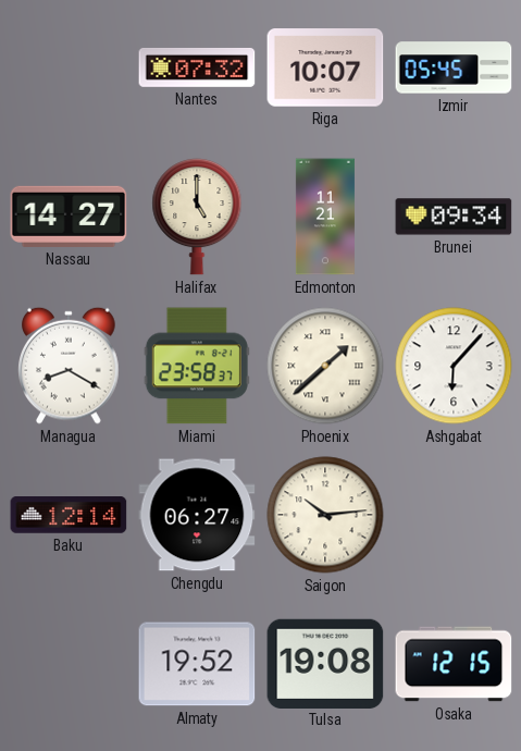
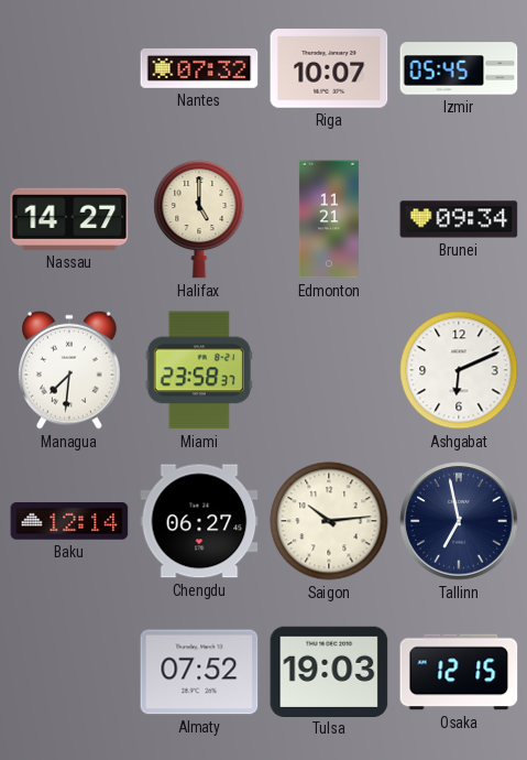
Managua: 8:20 -> 7:31 (69, 370)
Phoenix: 1:38 -> none (325, 366)
Ashgabat: 6:07 -> 6:11 (459, 370)
Tallinn: none -> 6:58 (459, 521)
Almaty: 19:52 -> 07:52 (199, 672)
Tulsa: 19:08 -> 19:03 (329, 671)
